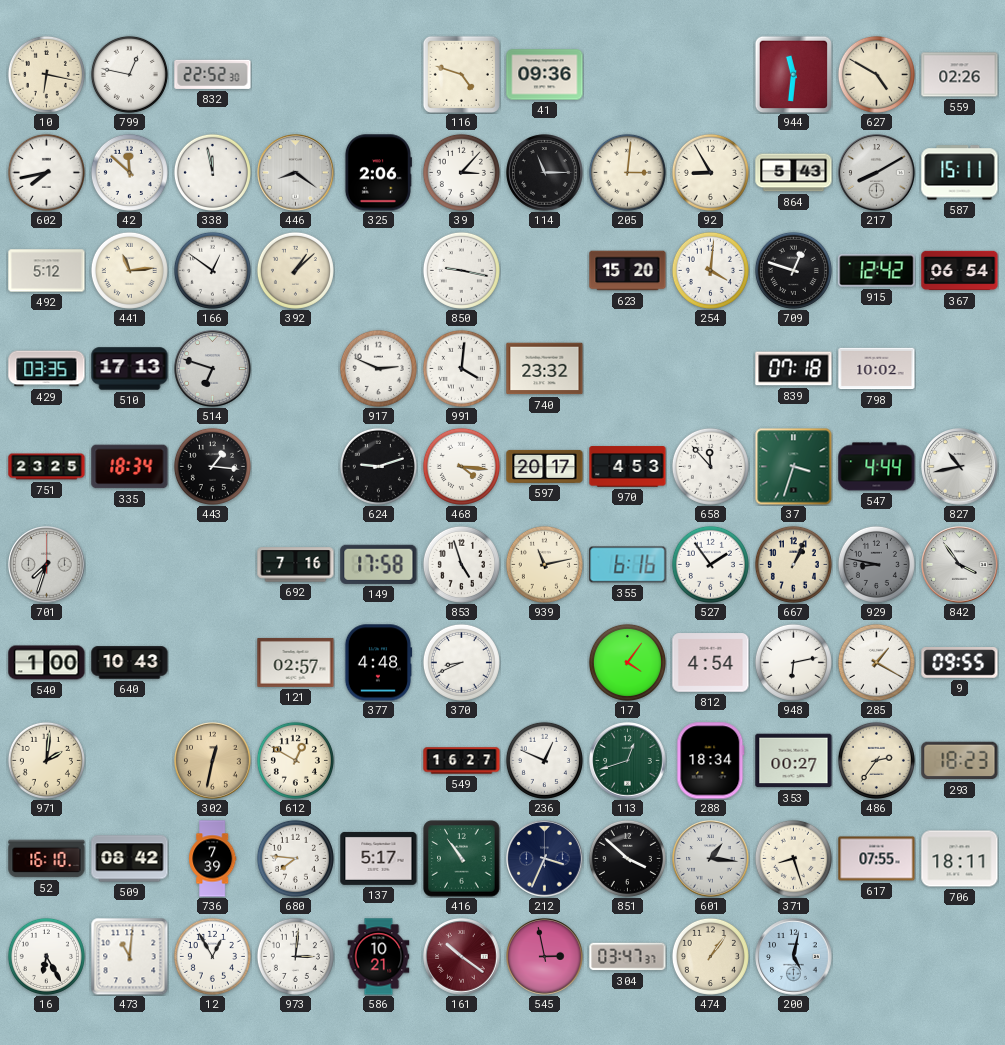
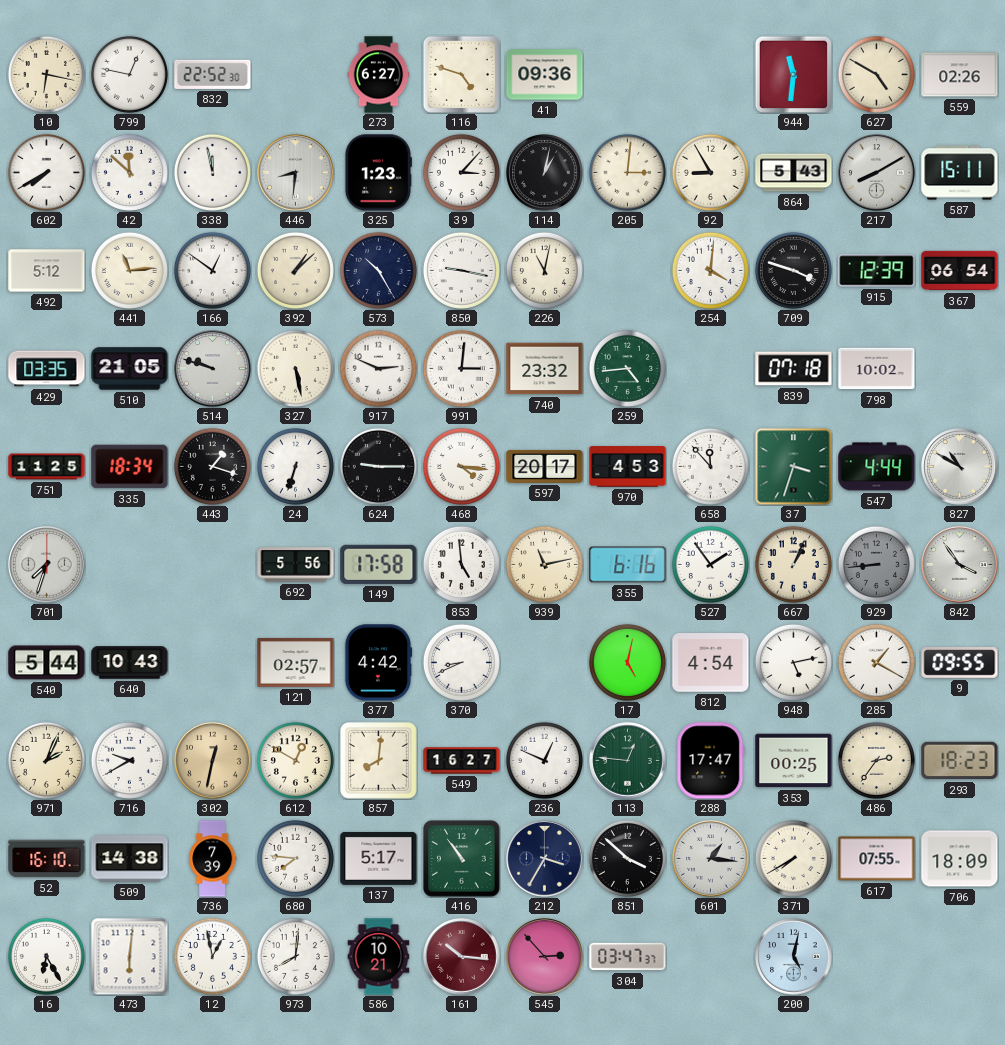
273: none -> 6:27 (379, 75)
602: 7:43 -> 7:40 (46, 172)
446: 8:21 -> 8:31 (296, 173)
325: 2:06 -> 1:23 (378, 173)
114: 11:15 -> 1:02 (545, 173)
573: none -> 10:25 (378, 270)
226: none -> 11:02 (544, 270)
623: 15:20 -> none (628, 271)
709: 12:48 -> 3:48 (793, 270)
915: 12:42 -> 12:39 (877, 271)
510: 17:13 -> 21:05 (130, 369)
514: 6:48 -> 9:48 (213, 369)
327: none -> 5:28 (295, 368)
991: 4:01 -> 3:01 (461, 368)
259: none -> 4:44 (627, 368)
751: 23:25 -> 11:25 (47, 467)
443: 1:16 -> 1:18 (212, 466)
24: none -> 6:33 (295, 466)
624: 9:12 -> 9:15 (378, 466)
827: 10:43 -> 10:50 (960, 467)
692: 7:16 -> 5:56 (296, 565)
853: 4:57 -> 4:59 (461, 564)
929: 8:47 -> 8:44 (876, 564)
540: 1:00 -> 5:44 (47, 663)
377: 4:48 -> 4:42 (378, 663)
17: 4:06 -> 5:02 (627, 662)
948: 6:13 -> 5:13 (793, 662)
971: 2:01 -> 2:04 (46, 760)
716: none -> 9:40 (129, 760)
857: none -> 8:01 (379, 761)
113: 12:42 -> 12:46 (628, 761)
288: 18:34 -> 17:47 (711, 761)
353: 00:27 -> 00:25 (794, 761)
509: 08:42 -> 14:38 (130, 859)
212: 3:34 -> 3:35 (545, 859)
371: 8:27 -> 7:40 (793, 858)
706: 18:11 -> 18:09 (960, 859)
473: 11:01 -> 6:01 (129, 956)
12: 12:55 -> 12:58 (212, 956)
973: 3:01 -> 8:01 (295, 956)
161: 10:21 -> 10:16 (462, 957)
545: 2:58 -> 2:53 (545, 957)
474: 1:06 -> none (710, 956)
